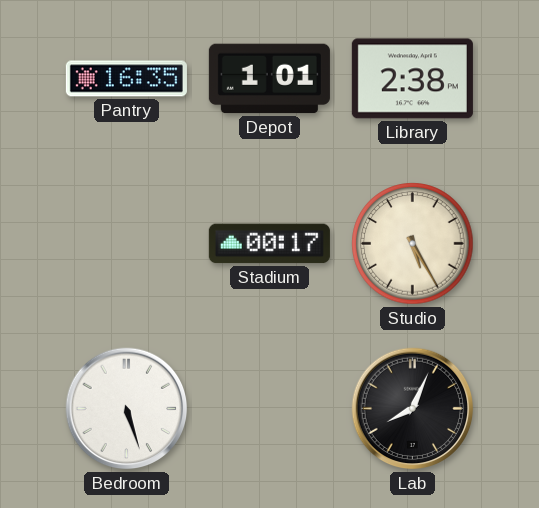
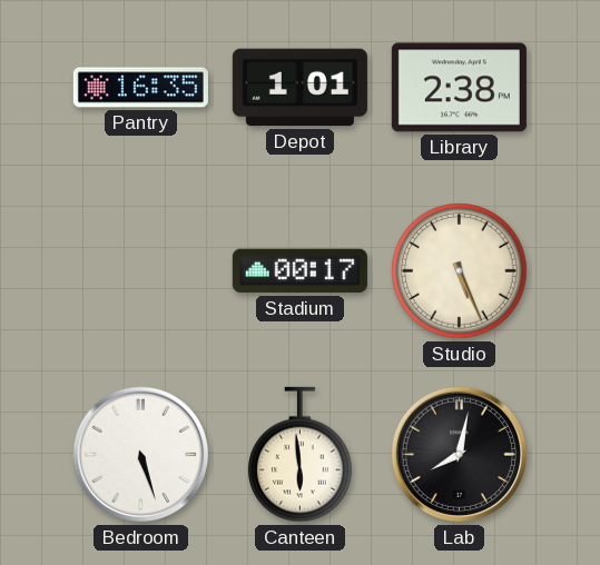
Studio: 5:25 -> 5:26 (460, 271)
Canteen: none -> 5:59 (301, 455)
Lab: 8:04 -> 8:02 (460, 455)
